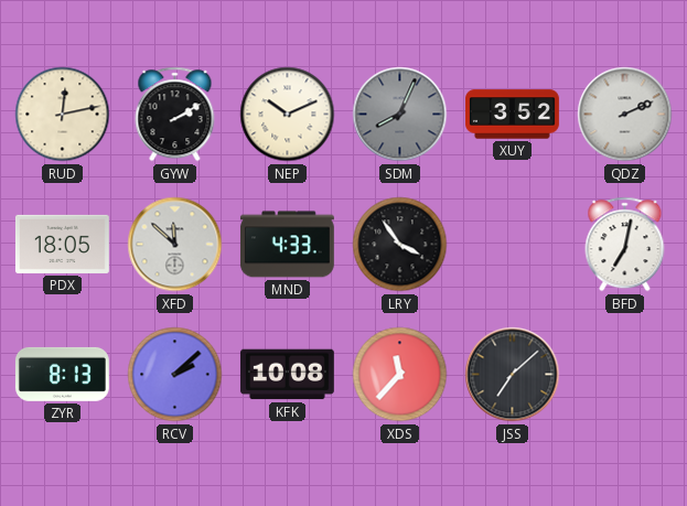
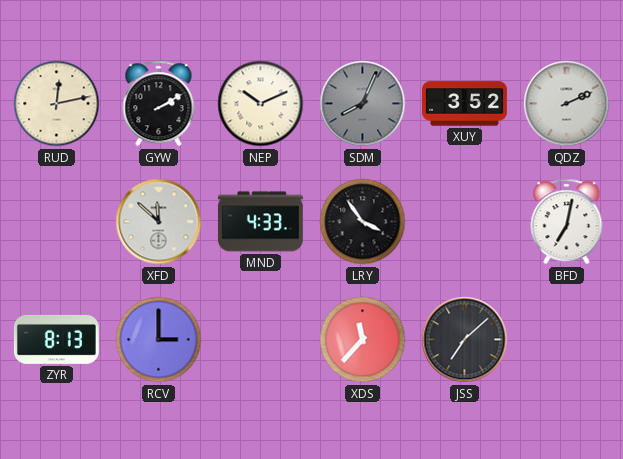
PDX: 18:05 -> none (62, 244)
RCV: 2:08 -> 3:00 (159, 340)
KFK: 10:08 -> none (287, 375)
